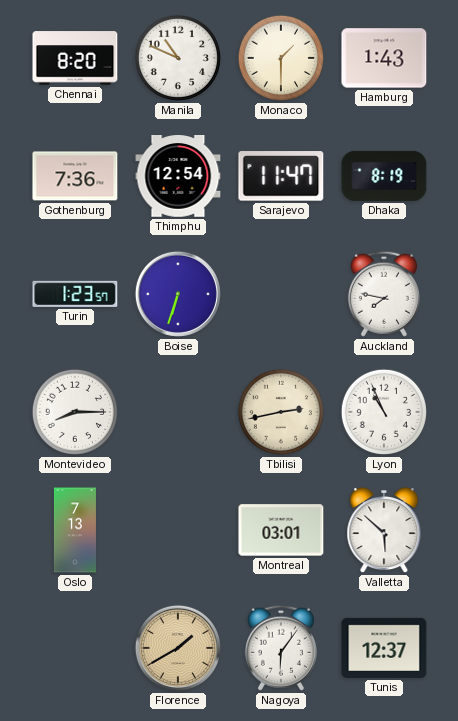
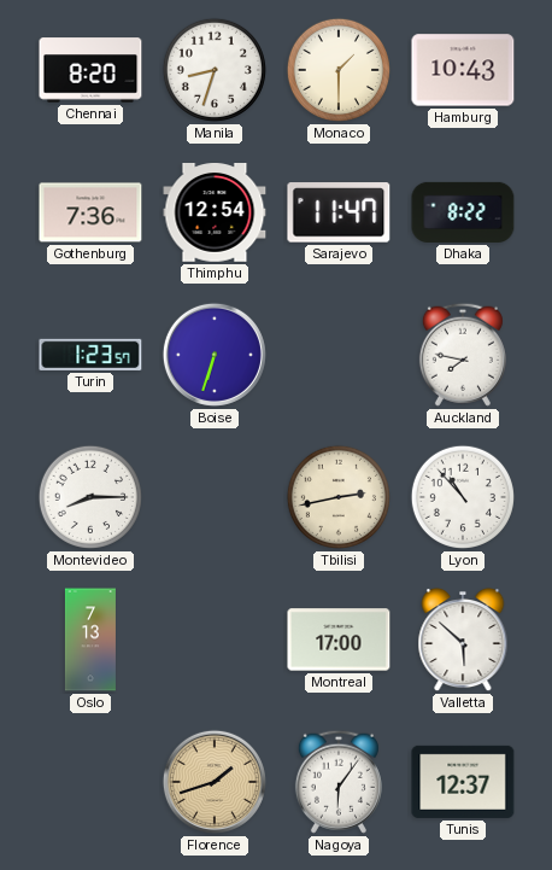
Manila: 10:49 -> 8:33 (215, 70)
Hamburg: 1:43 -> 10:43 (463, 70)
Dhaka: 8:19 -> 8:22 (463, 212)
Lyon: 10:56 -> 10:53 (463, 497)
Montreal: 03:01 -> 17:00 (339, 640)
Florence: 1:40 -> 1:42 (215, 782)
